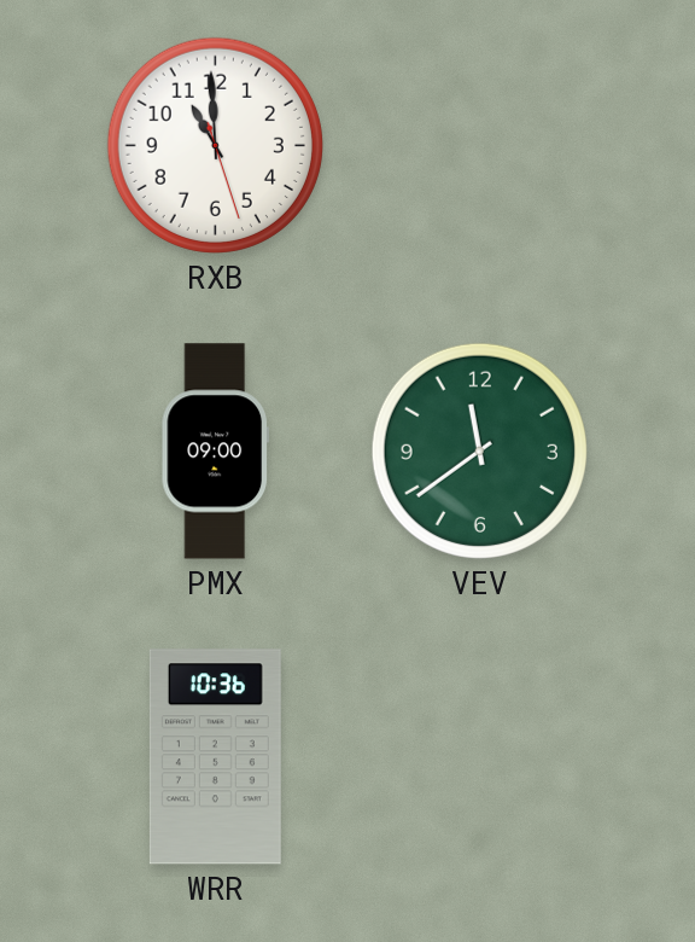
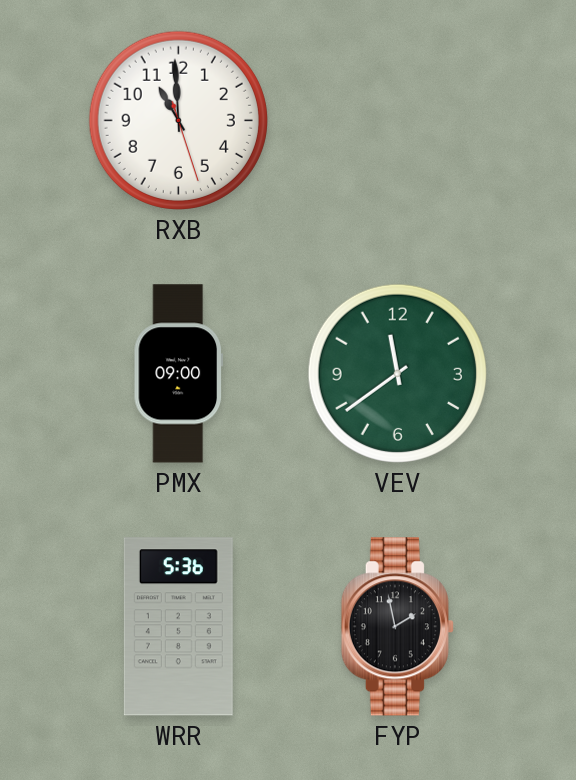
WRR: 10:36 -> 5:36 (178, 627)
FYP: none -> 1:58 (397, 627)
